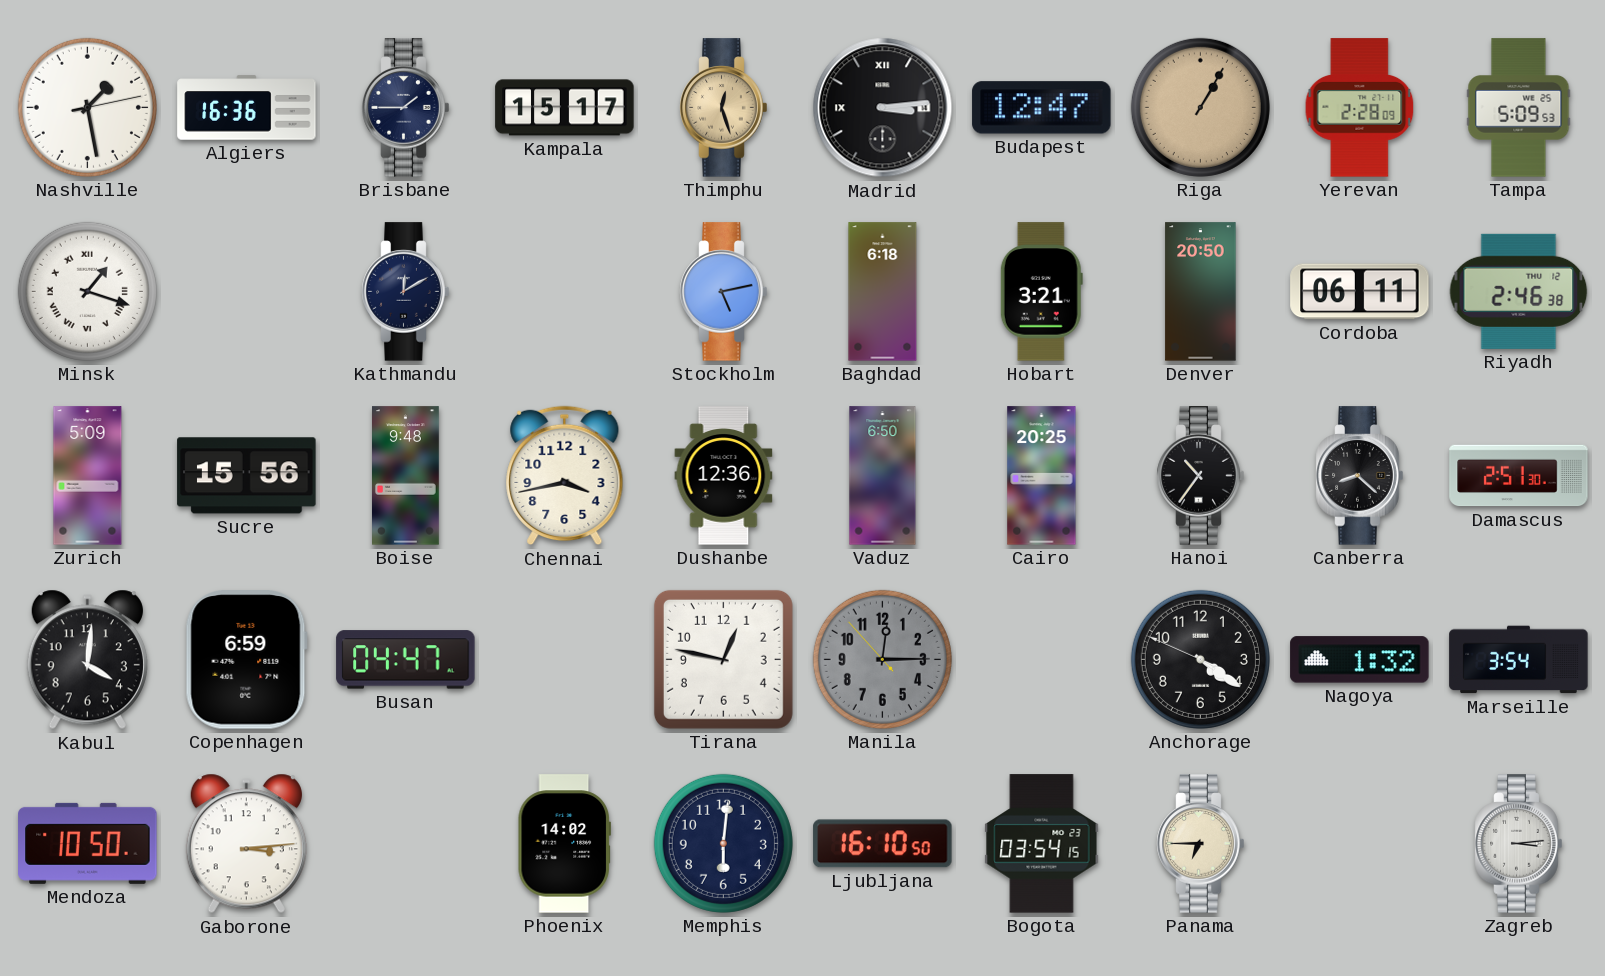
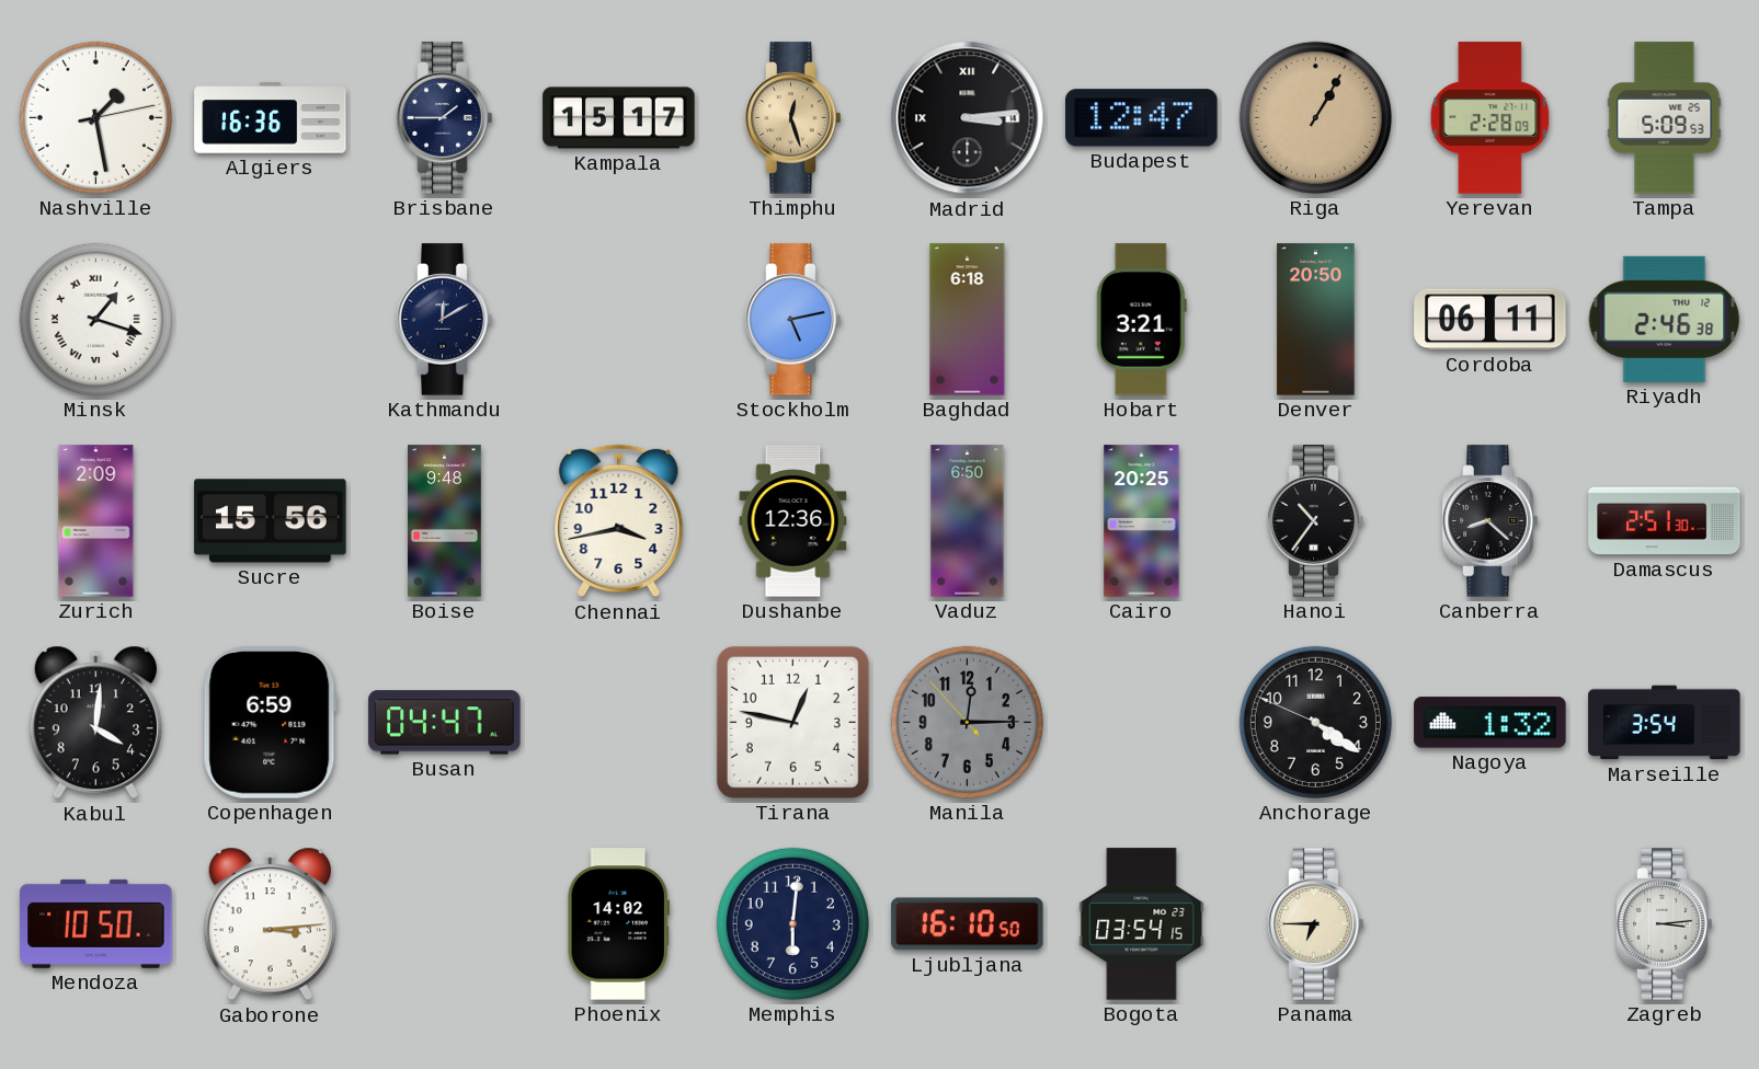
Zurich: 5:09 -> 2:09 (96, 521)
